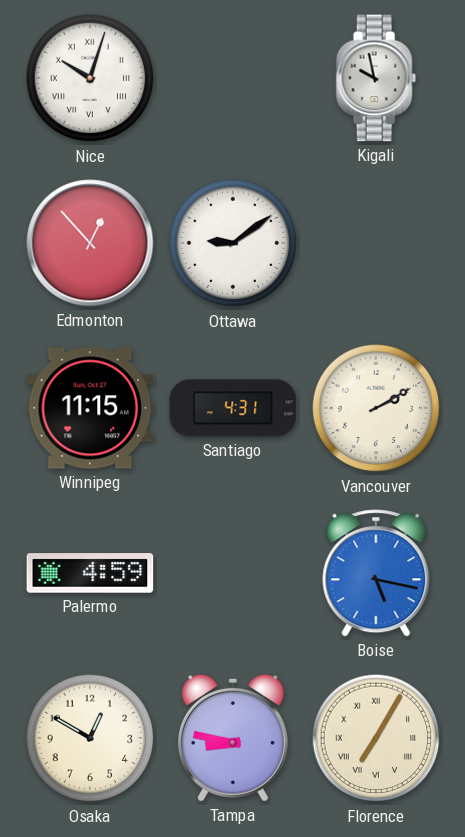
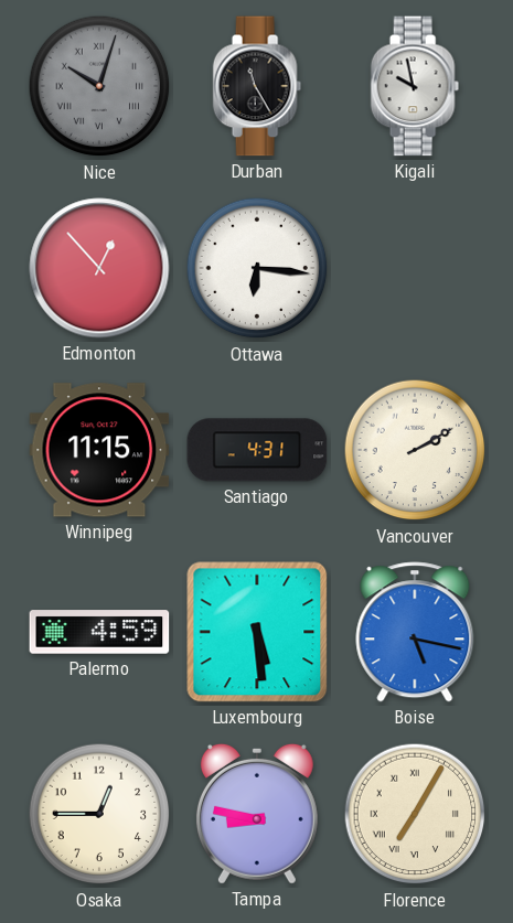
Nice dial: white -> grey (99, 86)
Durban: none -> 11:25 (257, 86)
Ottawa: 9:09 -> 6:16 (257, 268)
Luxembourg: none -> 5:29 (257, 632)
Osaka: 12:50 -> 12:45 (99, 814)
